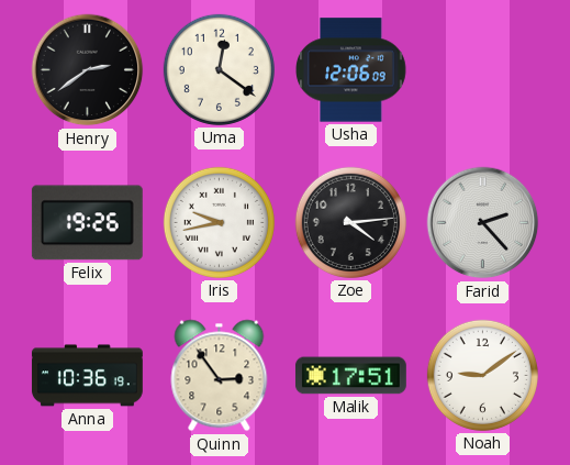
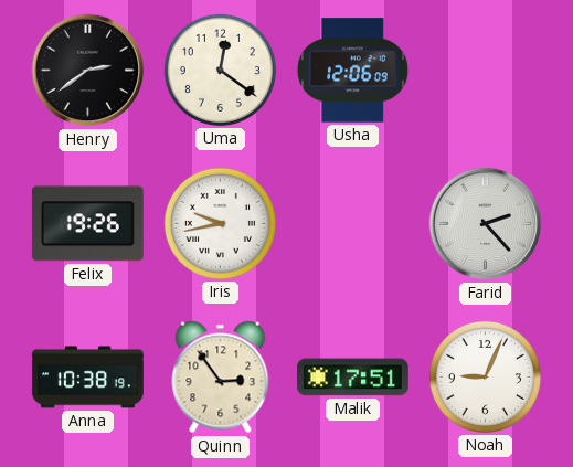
Zoe: 4:14 -> none (350, 222)
Anna: 10:36 -> 10:38 (88, 378)
Noah: 9:09 -> 9:04 (485, 376)
